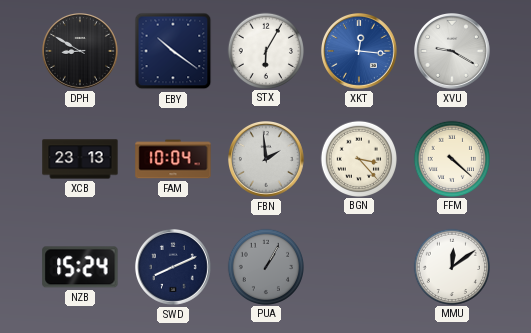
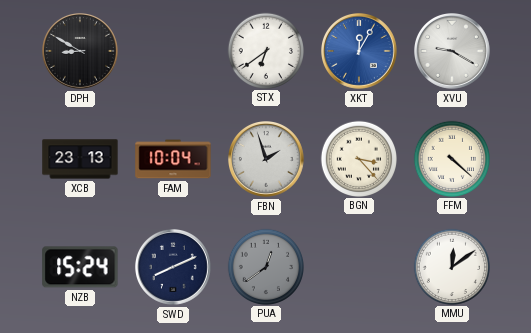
EBY: 10:21 -> none (173, 51)
STX: 6:05 -> 6:39 (265, 50)
XKT: 12:16 -> 12:05 (360, 52)
FBN: 1:59 -> 1:57 (267, 160)
PUA: 1:05 -> 12:39 (265, 266)
